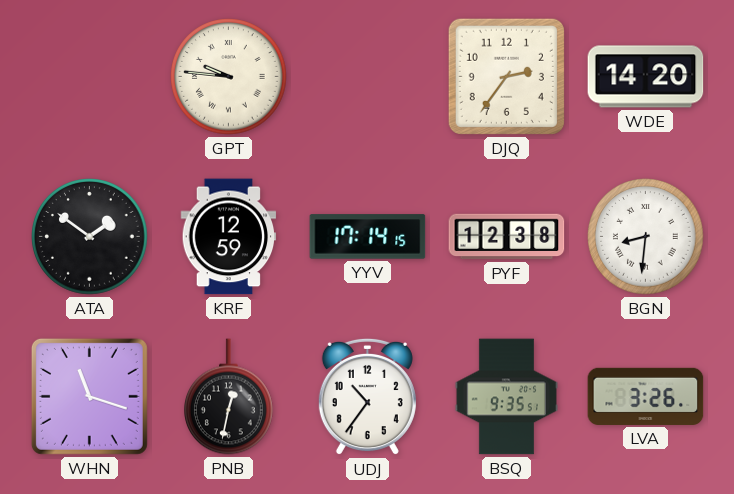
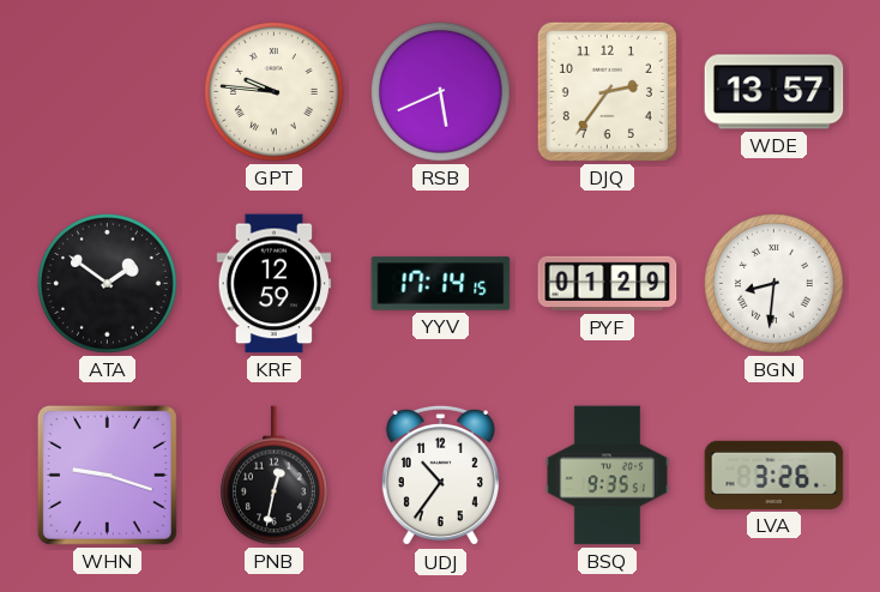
RSB: none -> 5:41 (441, 92)
WDE: 14:20 -> 13:57 (774, 92)
PYF: 12:38 -> 01:29 (608, 284)
WHN: 11:18 -> 9:18 (107, 475)
